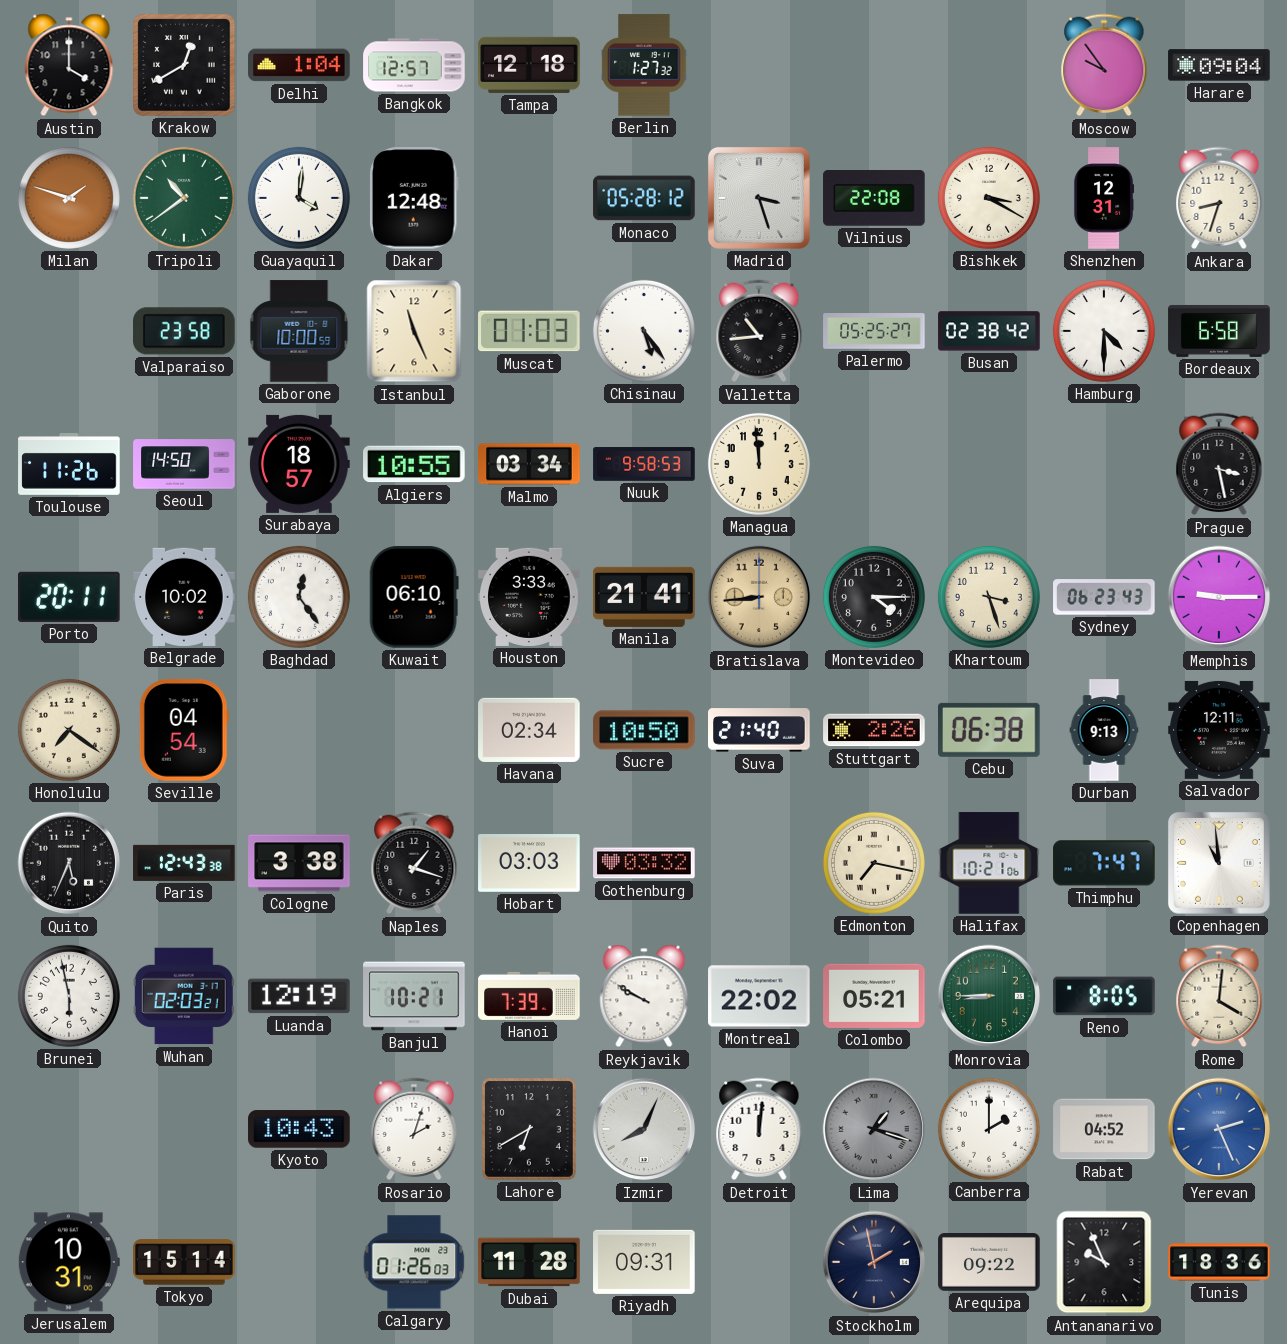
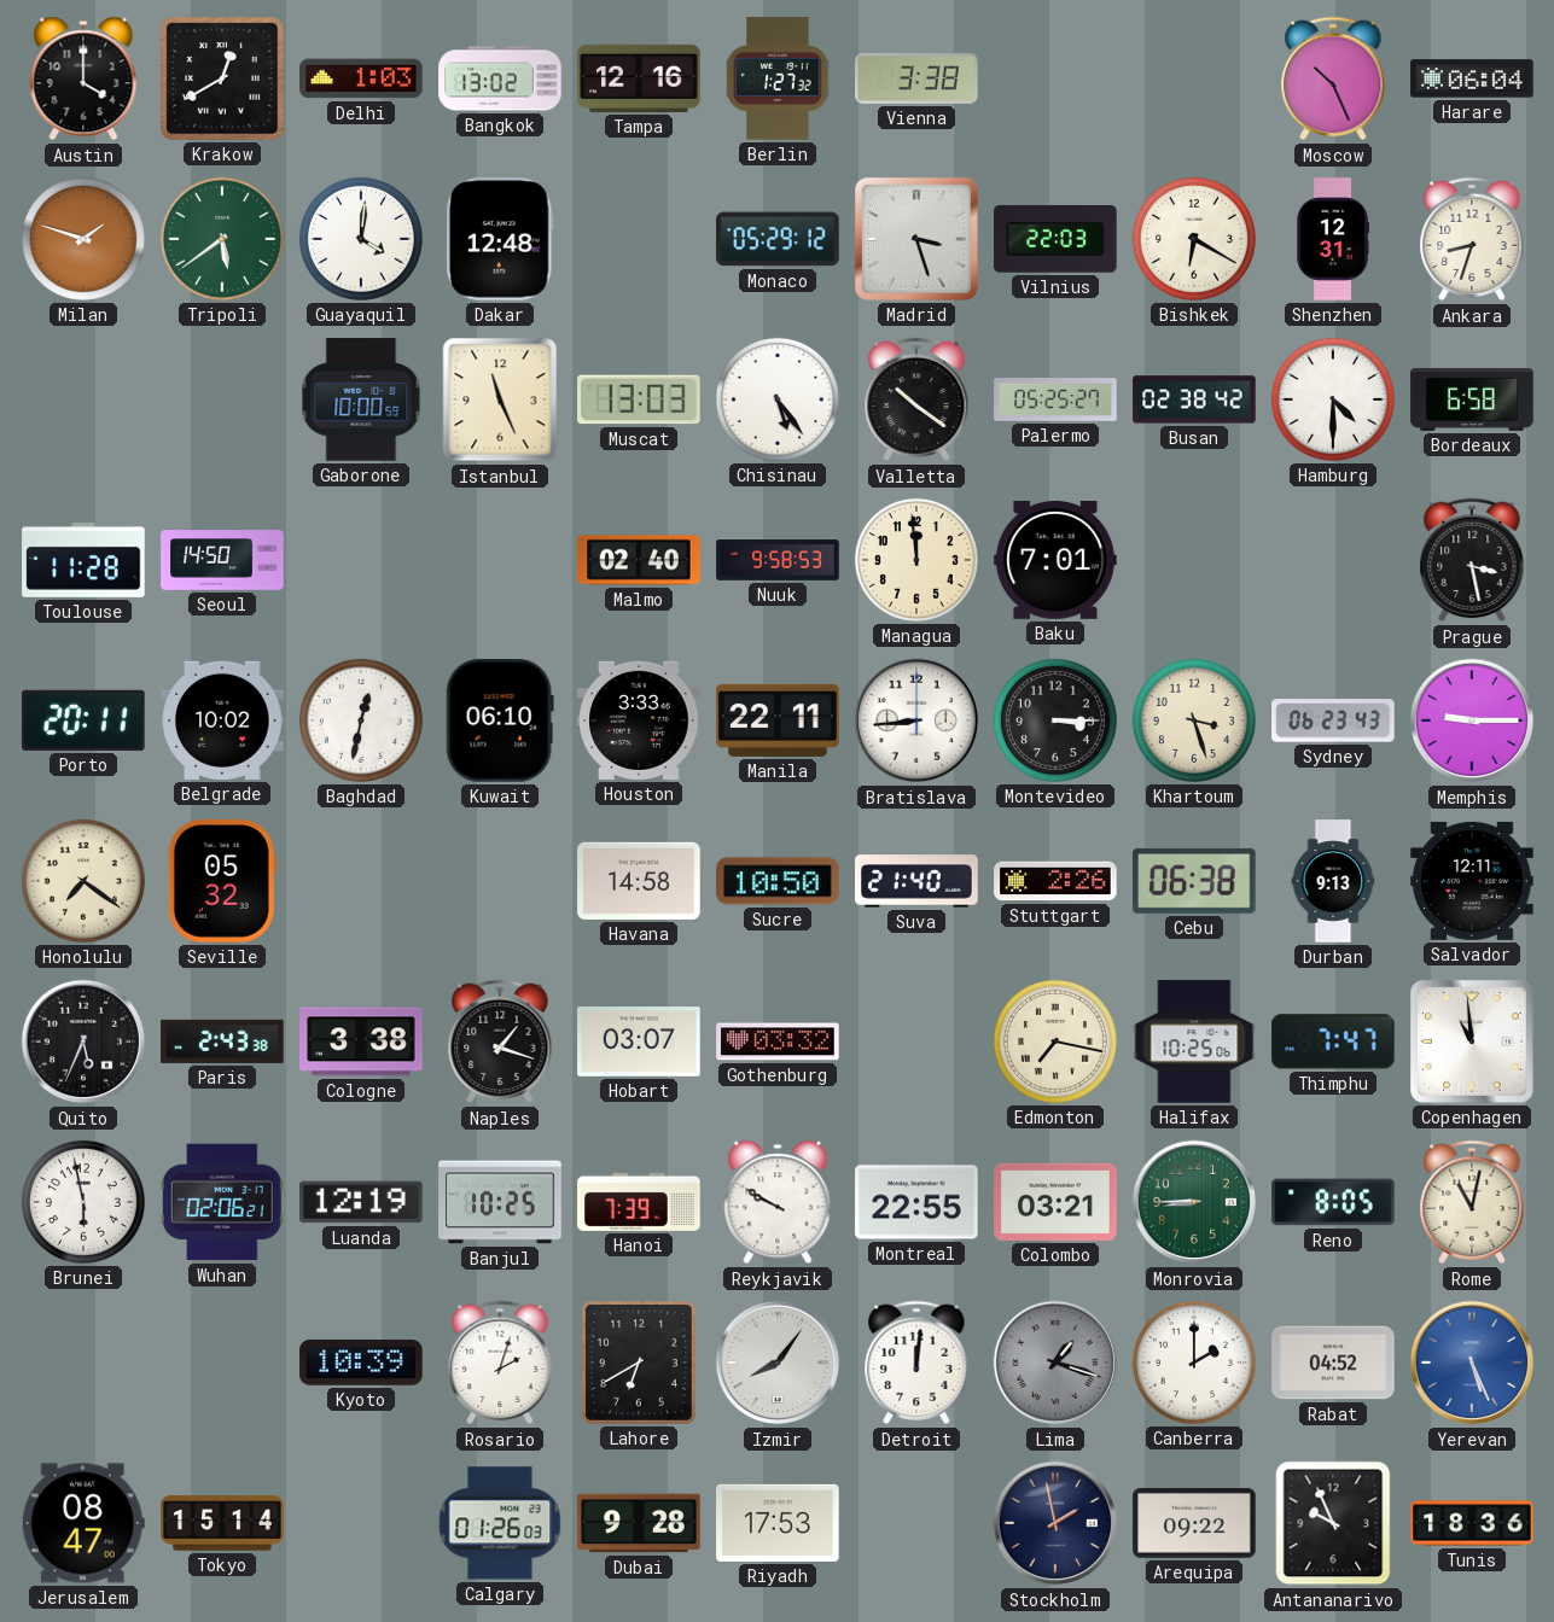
Delhi: 1:04 -> 1:03 (361, 78)
Bangkok: 12:57 -> 13:02 (500, 78)
Tampa: 12:18 -> 12:16 (639, 78)
Vienna: none -> 3:38 (916, 78)
Moscow: 9:54 -> 10:26 (1333, 78)
Harare: 09:04 -> 06:04 (1472, 78)
Tripoli: 10:39 -> 5:39 (222, 239)
Monaco: 05:28 -> 05:29 (778, 239)
Vilnius: 22:08 -> 22:03 (1055, 239)
Bishkek: 3:20 -> 6:20 (1194, 239)
Valparaiso: 23:58 -> none (184, 331)
Muscat: 01:03 -> 13:03 (639, 399)
Valletta: 10:44 -> 10:21 (916, 399)
Toulouse: 11:26 -> 11:28 (83, 561)
Surabaya: 18:57 -> none (299, 464)
Algiers: 10:55 -> none (414, 464)
Malmo: 03:34 -> 02:40 (639, 560)
Baku: none -> 7:01 (1055, 561)
Baghdad: 12:24 -> 12:32 (361, 720)
Manila: 21:41 -> 22:11 (778, 720)
Bratislava dial: champagne -> white (916, 720)
Montevideo: 4:15 -> 3:15 (1055, 720)
Seville: 04:54 -> 05:32 (222, 881)
Havana: 02:34 -> 14:58 (639, 881)
Paris: 12:43 -> 2:43 (222, 1042)
Hobart: 03:03 -> 03:07 (639, 1043)
Halifax: 10:21 -> 10:25 (1194, 1042)
Wuhan: 02:03 -> 02:06 (222, 1202)
Banjul: 10:21 -> 10:25 (500, 1202)
Montreal: 22:02 -> 22:55 (916, 1202)
Colombo: 05:21 -> 03:21 (1055, 1202)
Rome: 4:01 -> 11:02 (1472, 1202)
Kyoto: 10:43 -> 10:39 (361, 1363)
Izmir: 8:04 -> 8:06 (778, 1363)
Yerevan: 2:26 -> 5:26 (1472, 1363)
Jerusalem: 10:31 -> 08:47 (83, 1523)
Dubai: 11:28 -> 9:28 (639, 1523)
Riyadh: 09:31 -> 17:53 (778, 1523)
